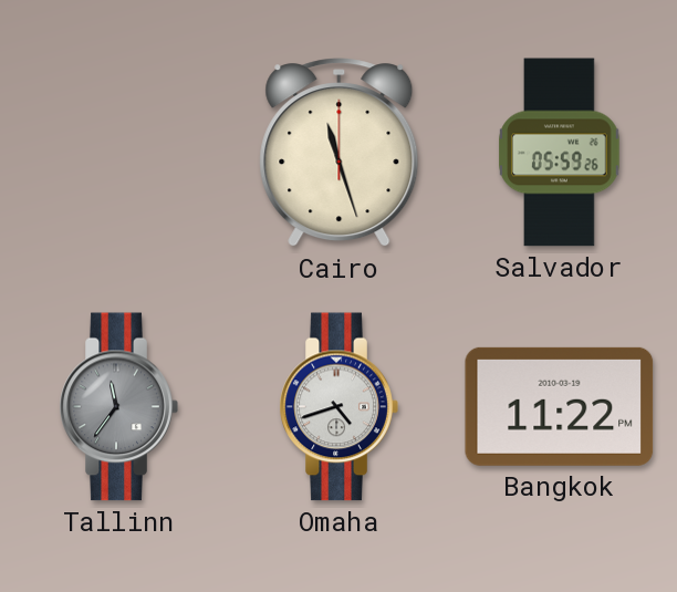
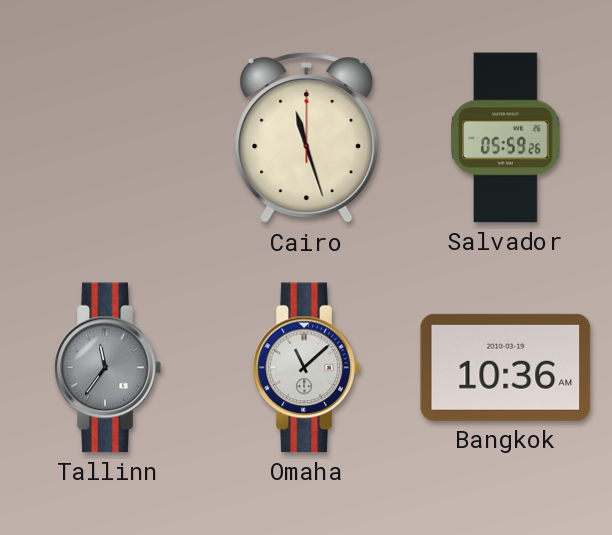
Omaha: 4:42 -> 11:08 (306, 368)
Bangkok: 11:22 -> 10:36 (506, 367)
